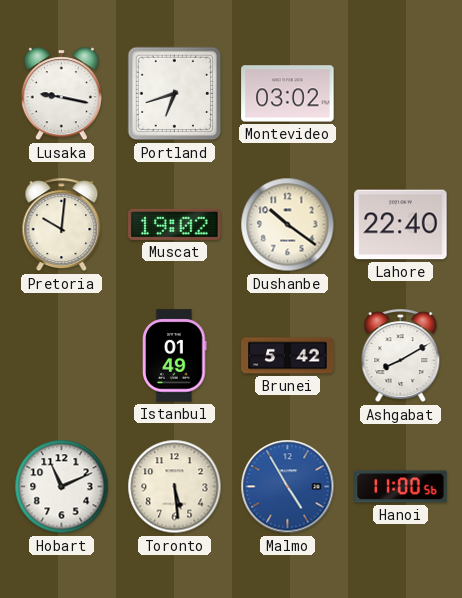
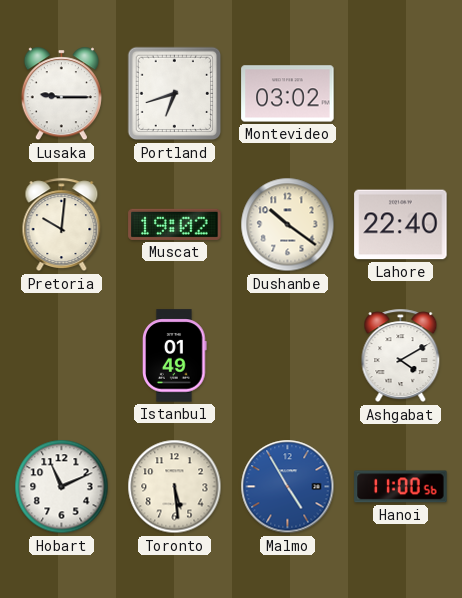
Lusaka: 9:17 -> 9:15 (61, 94)
Brunei: 5:42 -> none (288, 356)
Ashgabat: 8:10 -> 4:10 (401, 356)
